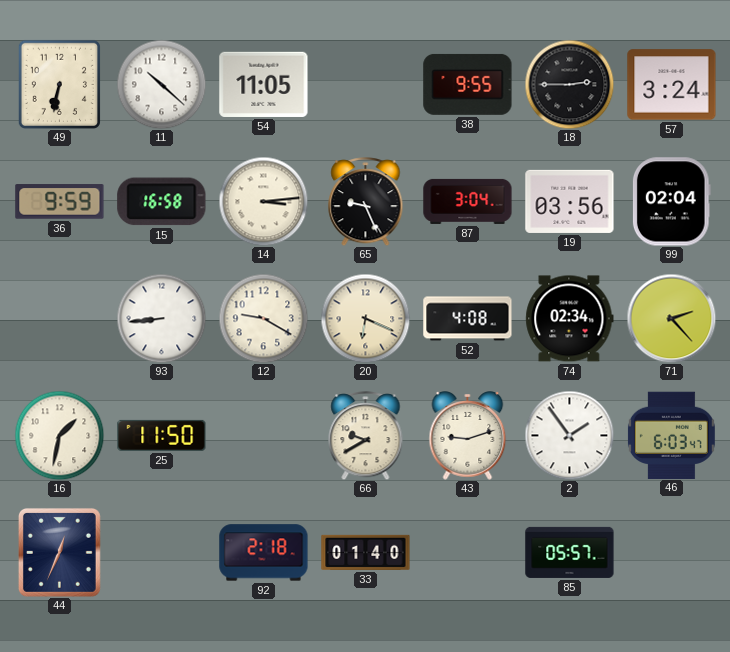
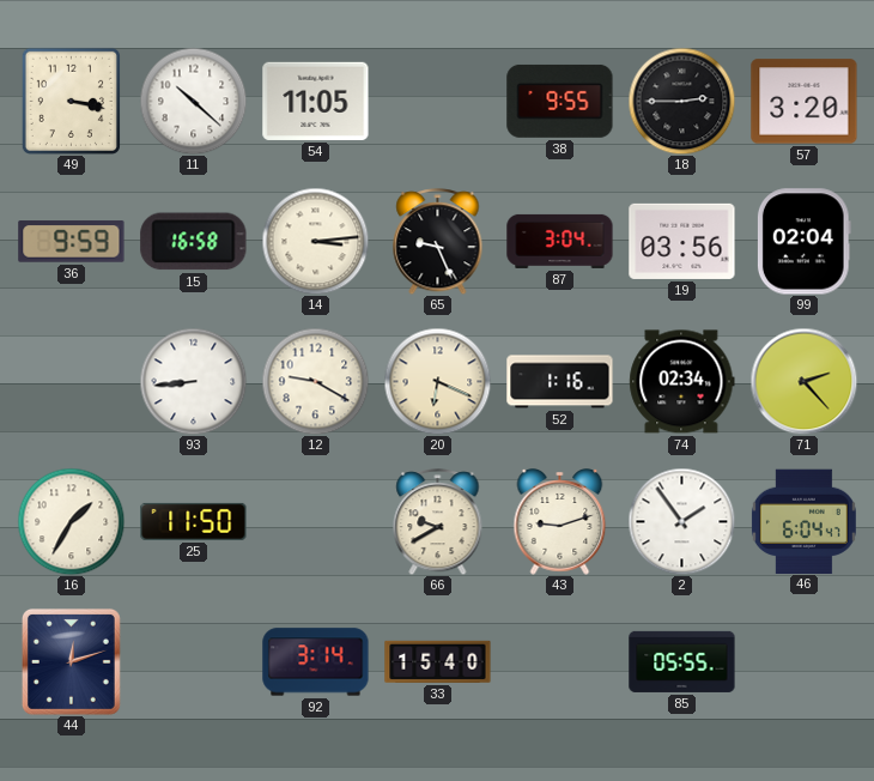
49: 6:32 -> 3:17 (71, 101)
57: 3:24 -> 3:20 (805, 102)
52: 4:08 -> 1:16 (560, 382)
16: 1:32 -> 1:35 (71, 521)
46: 6:03 -> 6:04 (803, 521)
44: 12:34 -> 12:12 (71, 661)
92: 2:18 -> 3:14 (316, 662)
33: 01:40 -> 15:40 (438, 661)
85: 05:57 -> 05:55 (682, 661)
